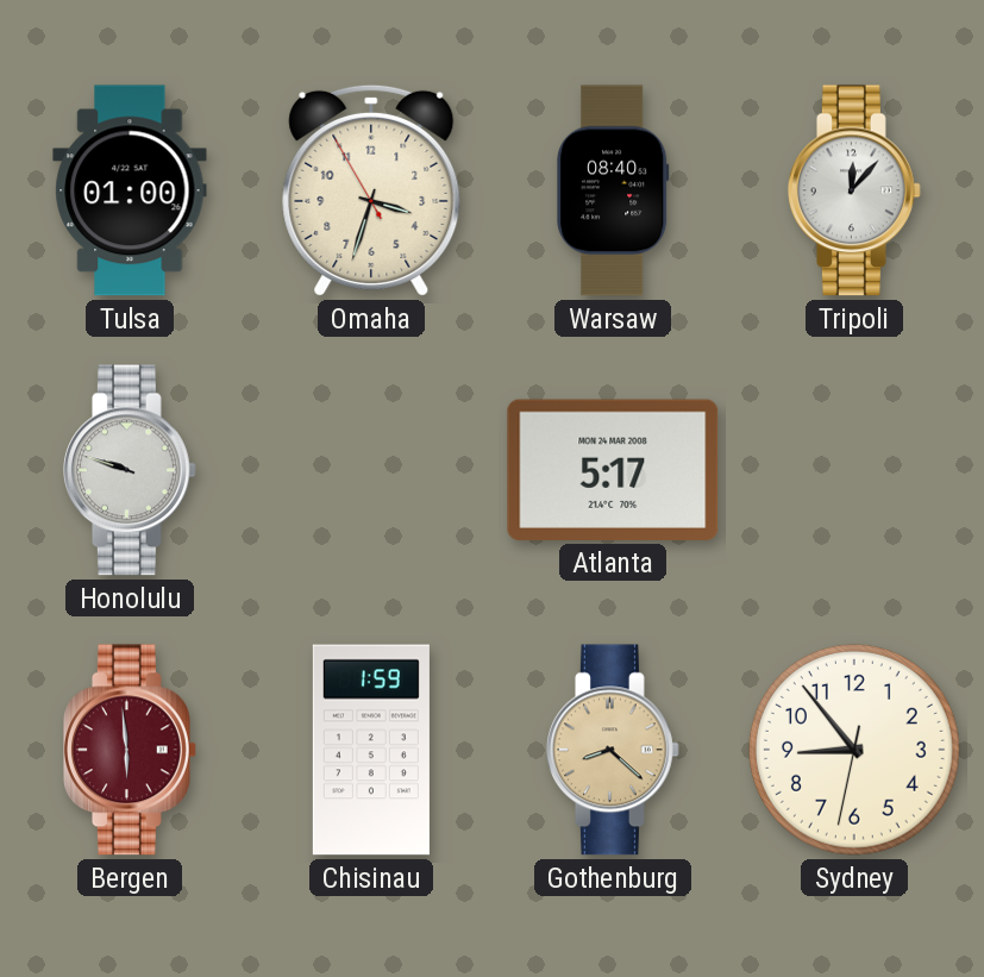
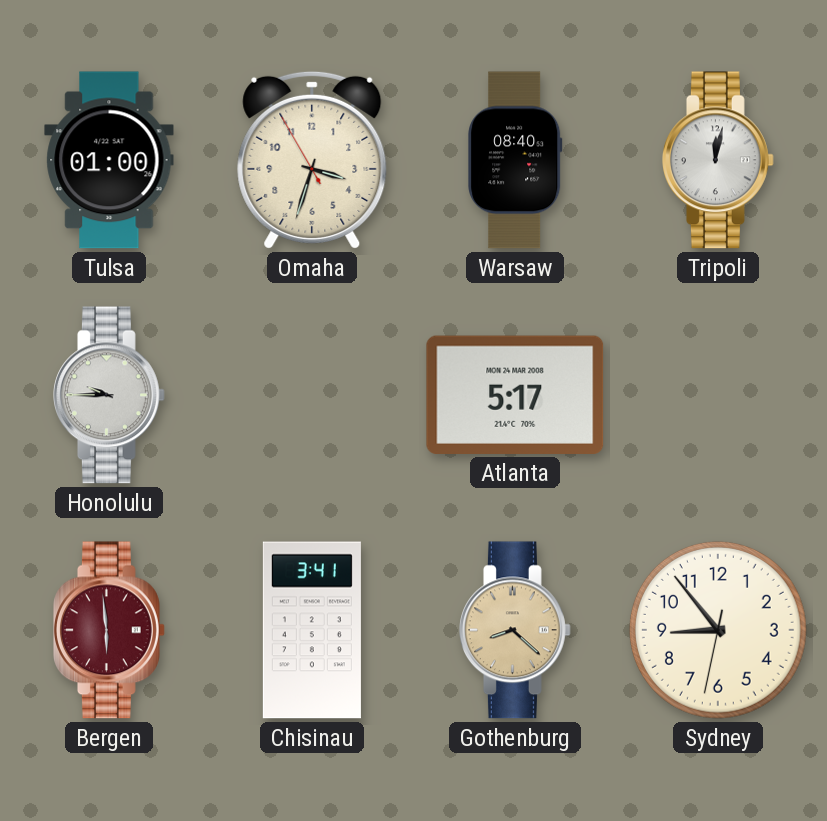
Tripoli: 12:07 -> 12:02 (719, 160)
Honolulu: 9:48 -> 9:45 (110, 395)
Chisinau: 1:59 -> 3:41 (312, 630)
